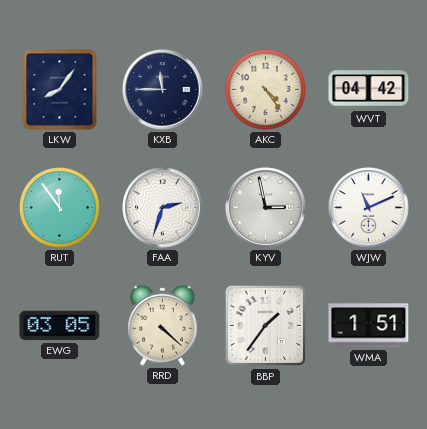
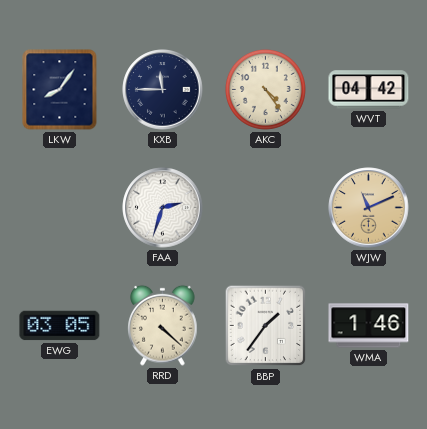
RUT: 11:54 -> none (59, 207)
KYV: 2:58 -> none (266, 208)
WJW dial: white -> champagne (369, 208)
WMA: 1:51 -> 1:46 (369, 326)
